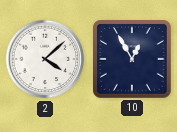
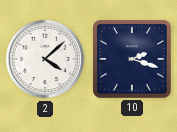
10: 12:55 -> 2:18 (133, 60)
